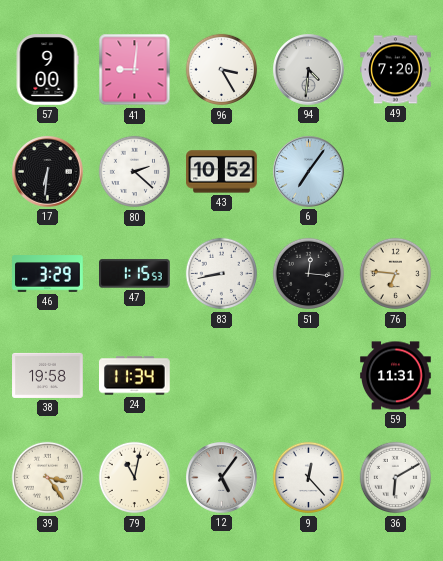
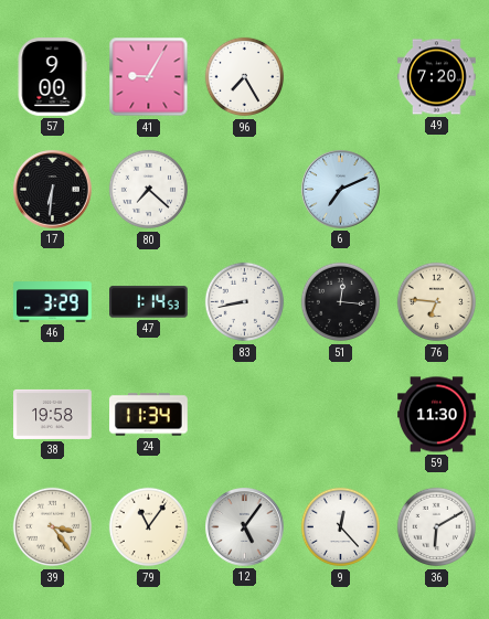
41: 9:01 -> 9:05 (149, 77)
96: 3:25 -> 7:25 (245, 77)
94: 4:31 -> none (309, 70)
80: 2:22 -> 7:22 (149, 190)
43: 10:52 -> none (222, 172)
6: 7:06 -> 7:11 (341, 190)
47: 1:15 -> 1:14 (149, 302)
59: 11:31 -> 11:30 (437, 415)
79: 11:02 -> 11:06 (149, 527)
